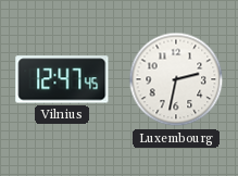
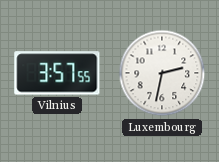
Vilnius: 12:47 -> 3:57 (57, 73)
